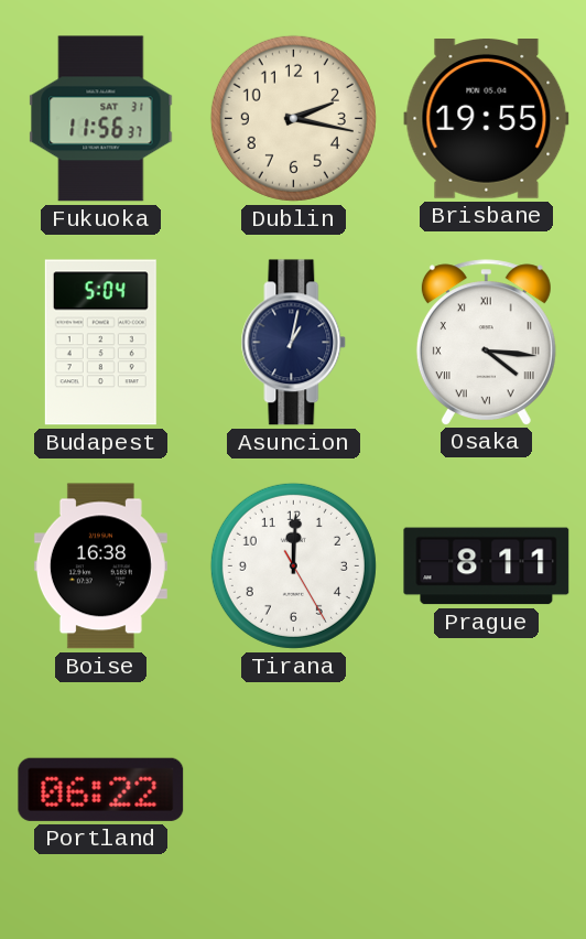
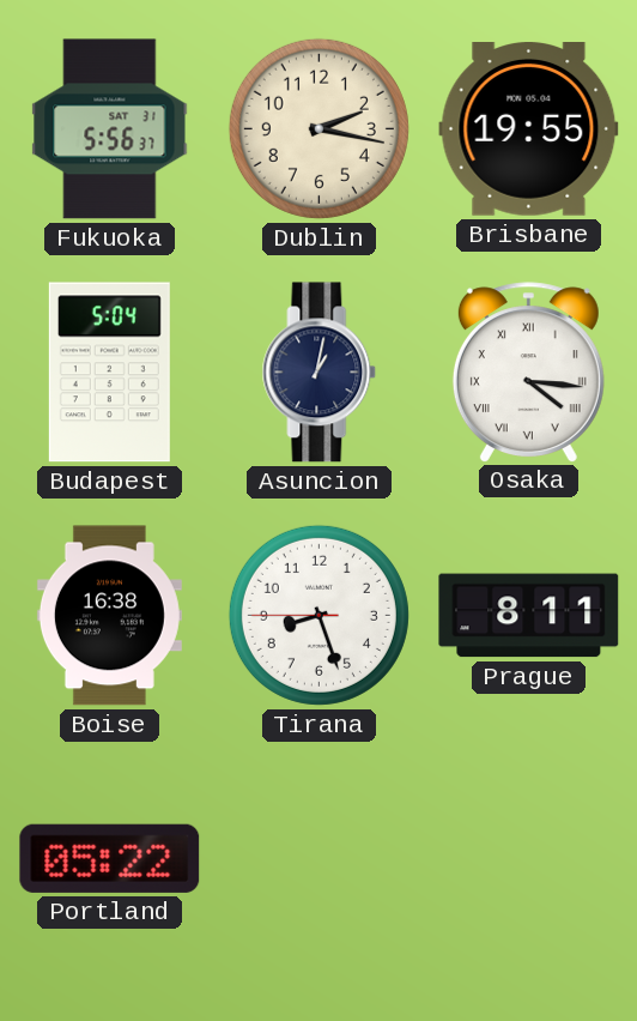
Fukuoka: 11:56 -> 5:56 (110, 129)
Tirana: 12:00 -> 8:26 (318, 615)
Portland: 06:22 -> 05:22 (110, 858)
